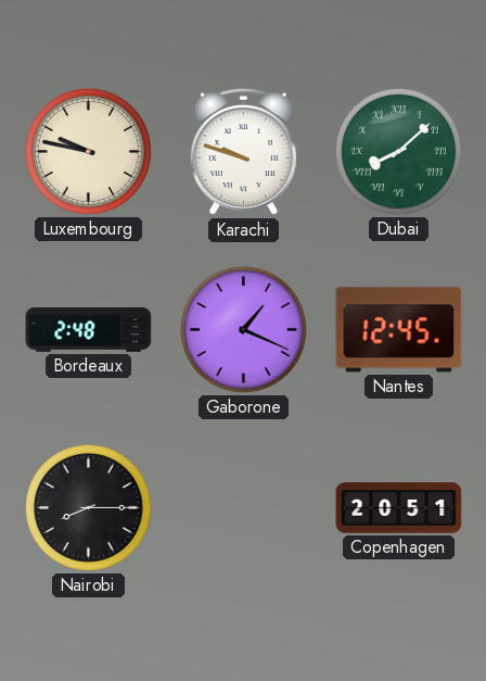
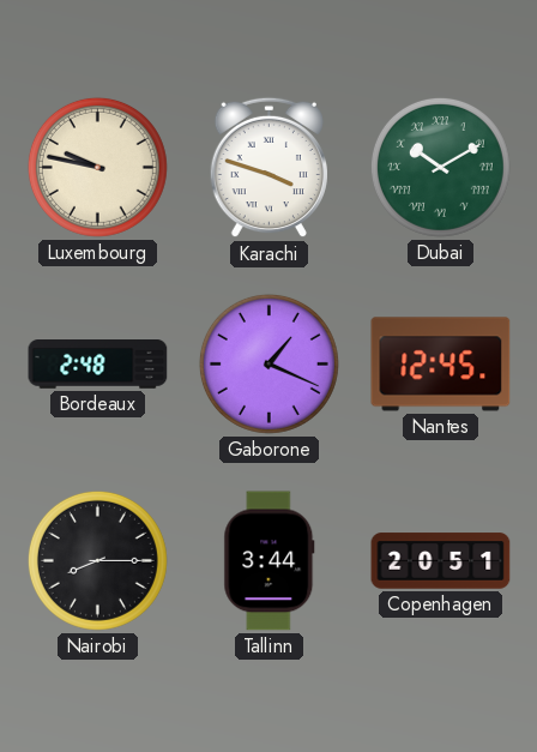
Karachi: 9:48 -> 3:48 (268, 168)
Dubai: 8:08 -> 10:10 (440, 167)
Tallinn: none -> 3:44 (270, 561)
